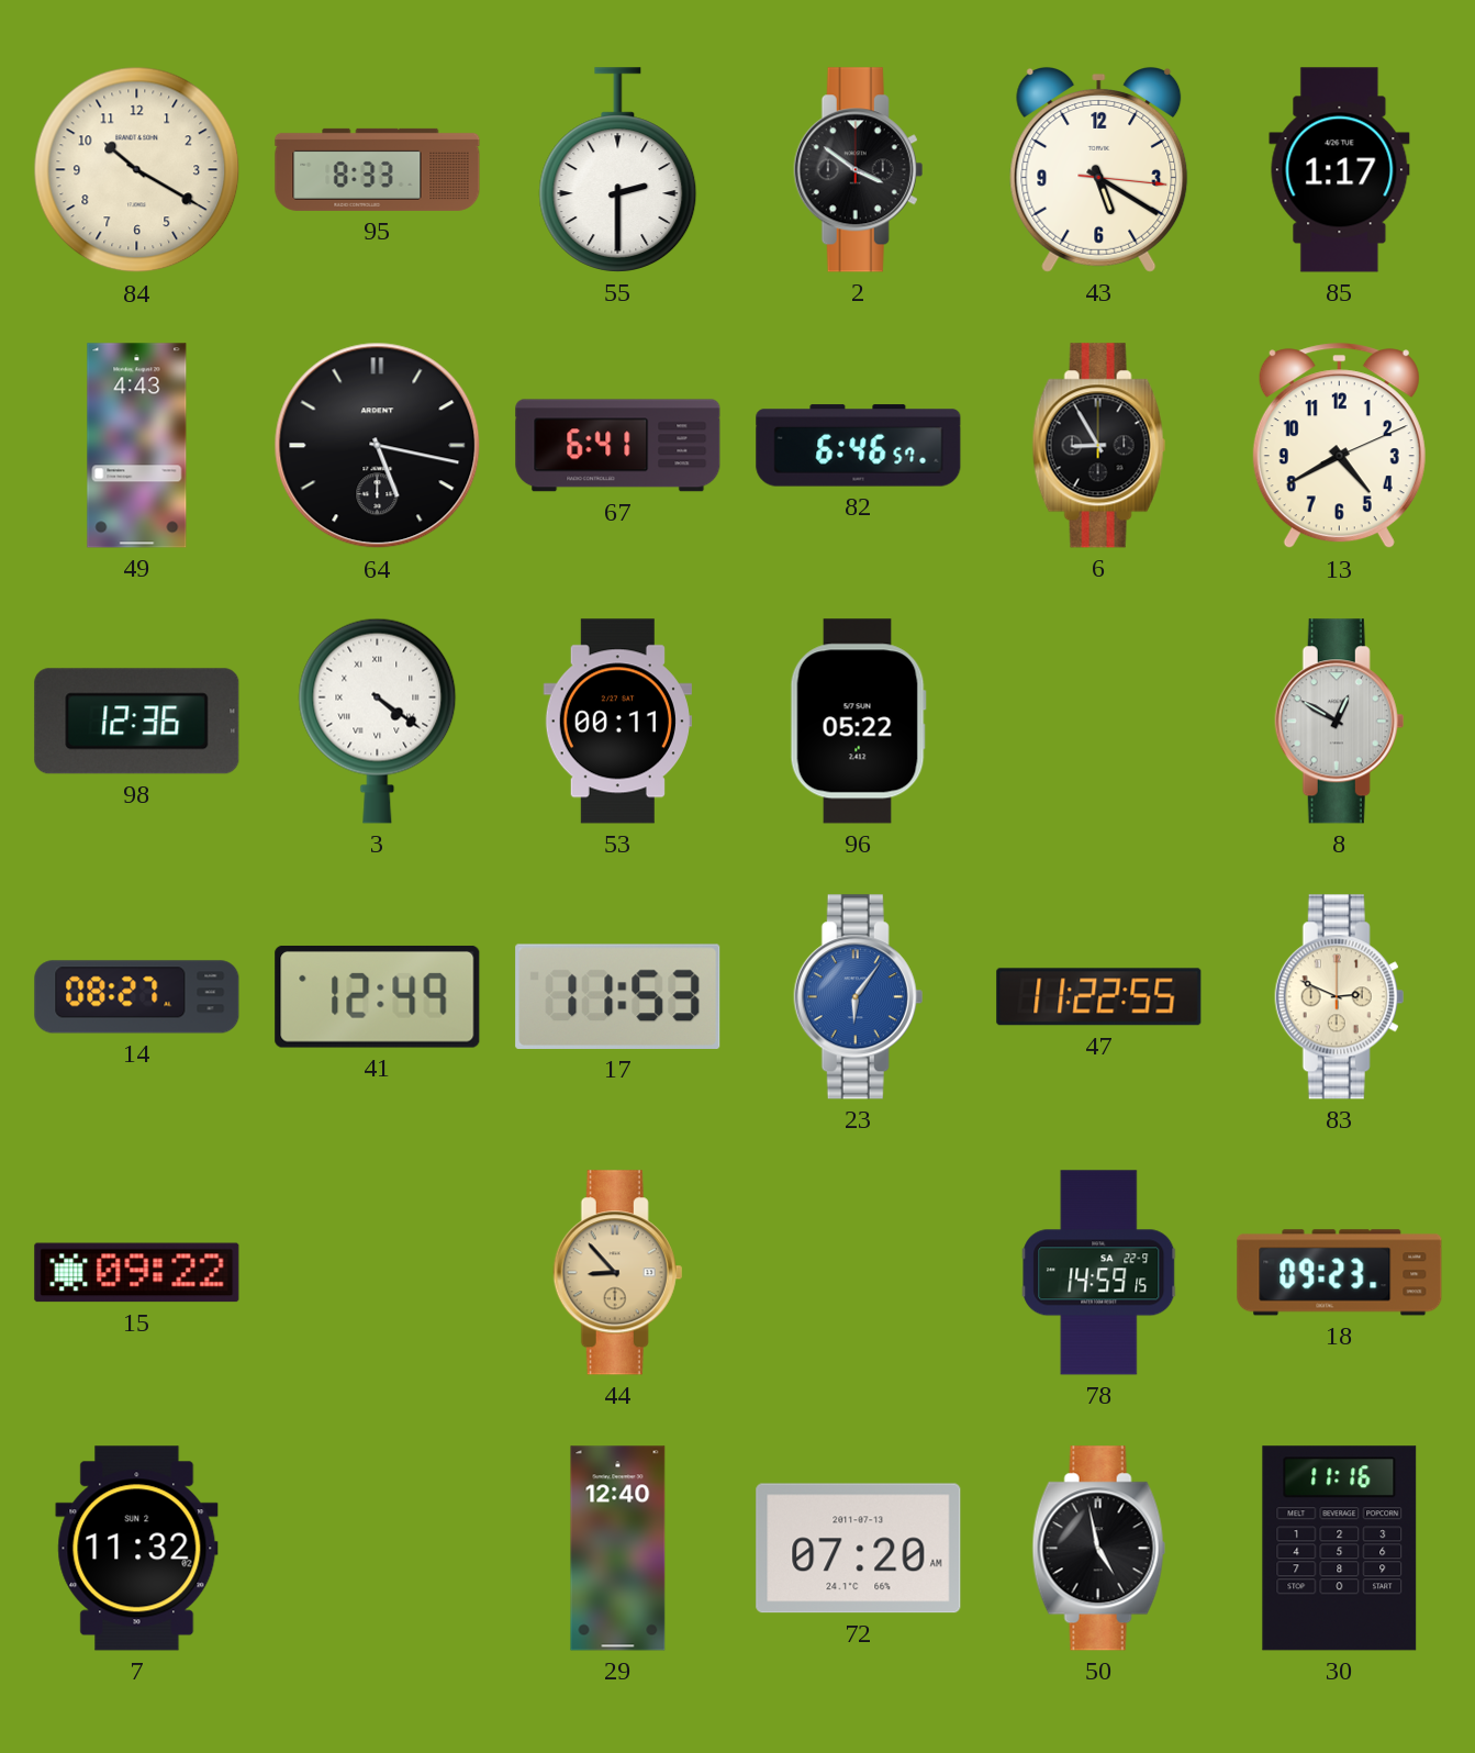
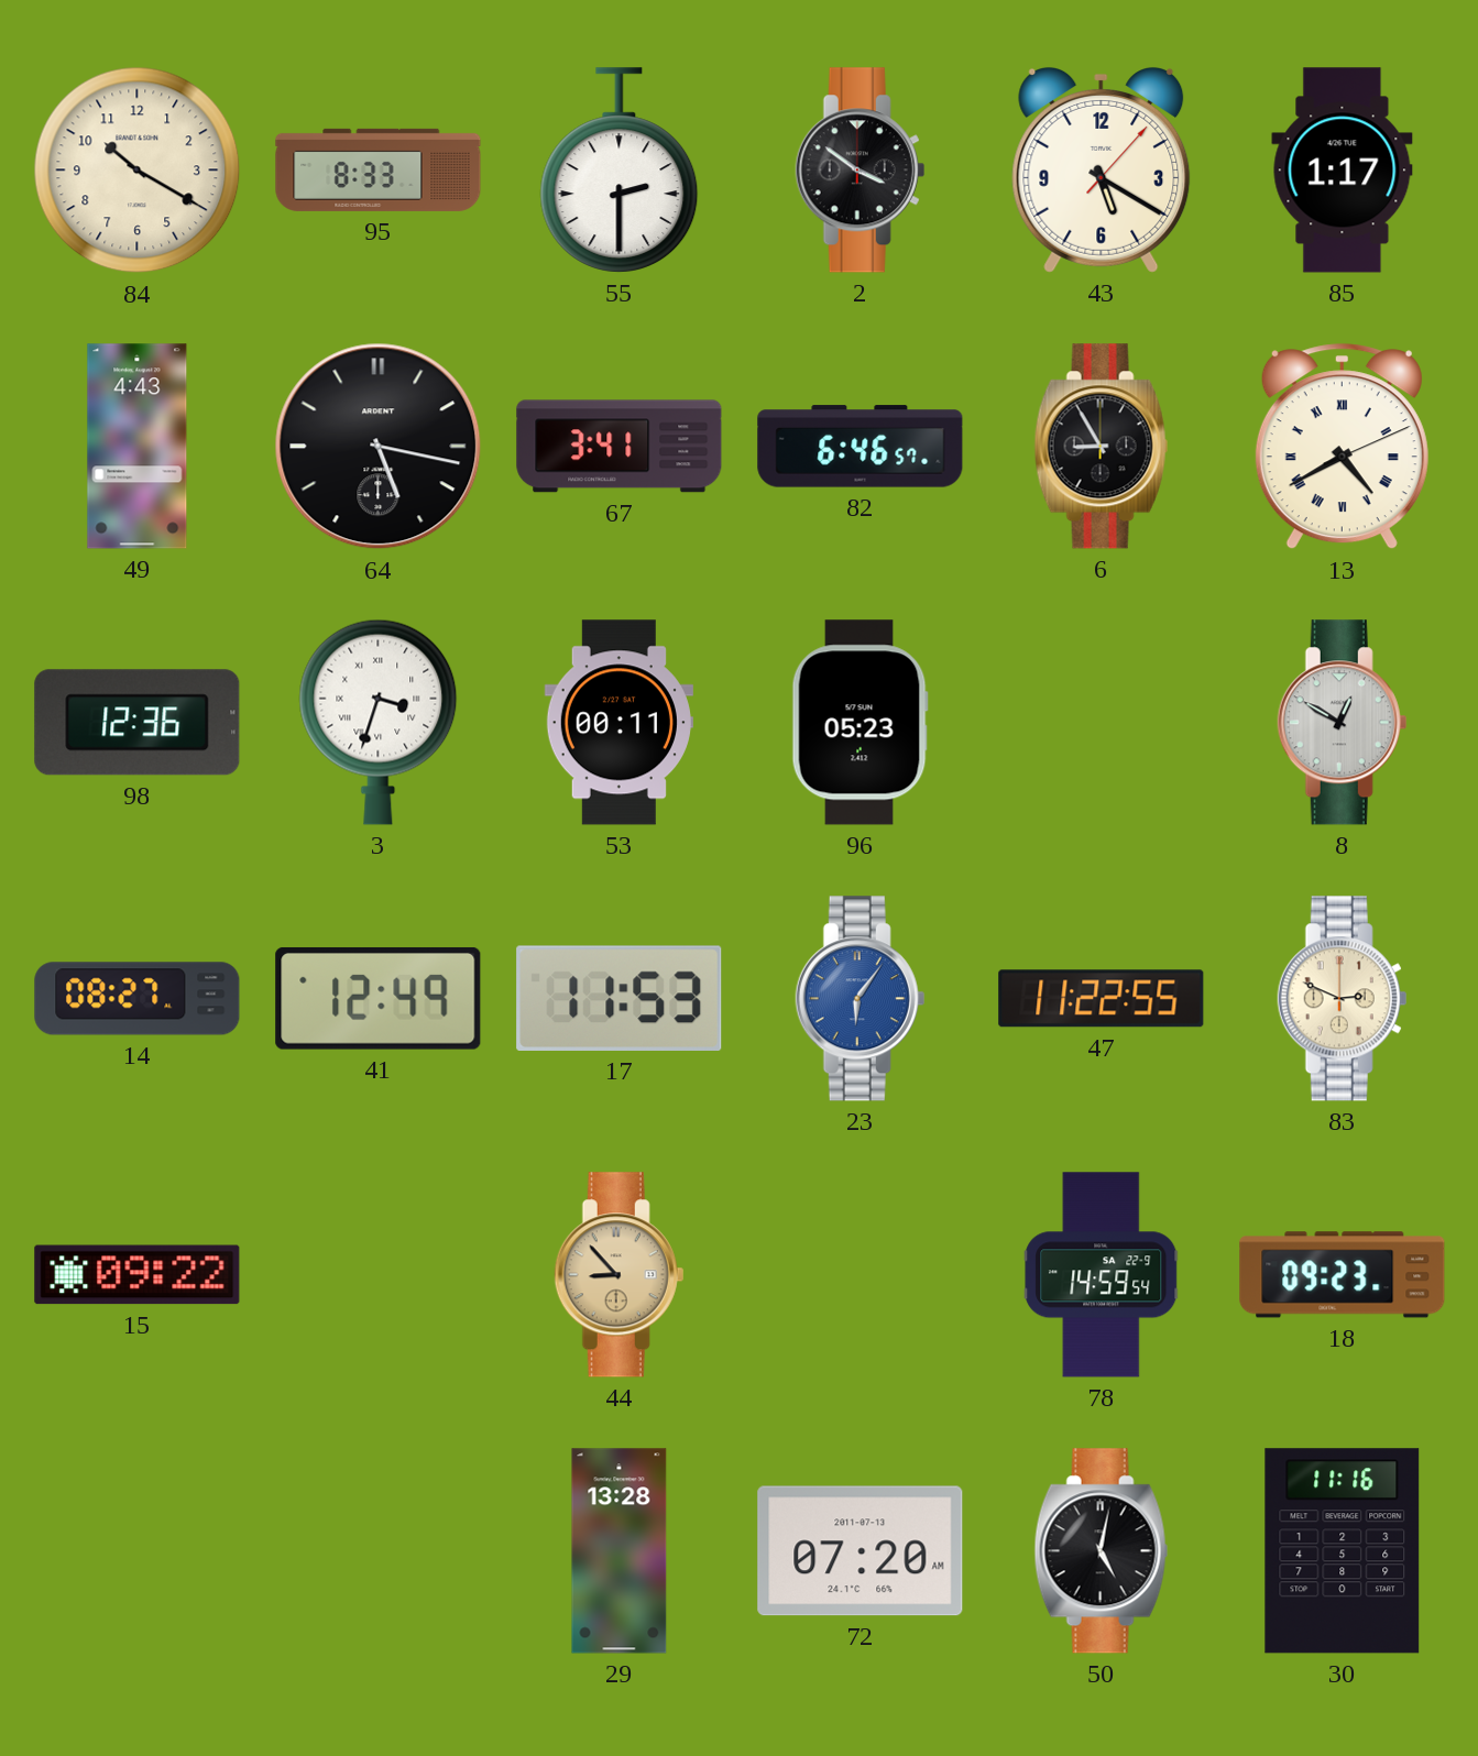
43: 5:20:16 -> 5:20:07 (1102, 169)
67: 6:41 -> 3:41 (620, 447)
13 numerals: Arabic -> Roman (1342, 447)
3: 4:21 -> 3:33 (379, 722)
96: 05:22 -> 05:23 (860, 723)
78: 14:59:15 -> 14:59:54 (1102, 1275)
7: 11:32 -> none (137, 1549)
29: 12:40 -> 13:28 (620, 1551)
50: 4:58 -> 5:02 (1102, 1551)
